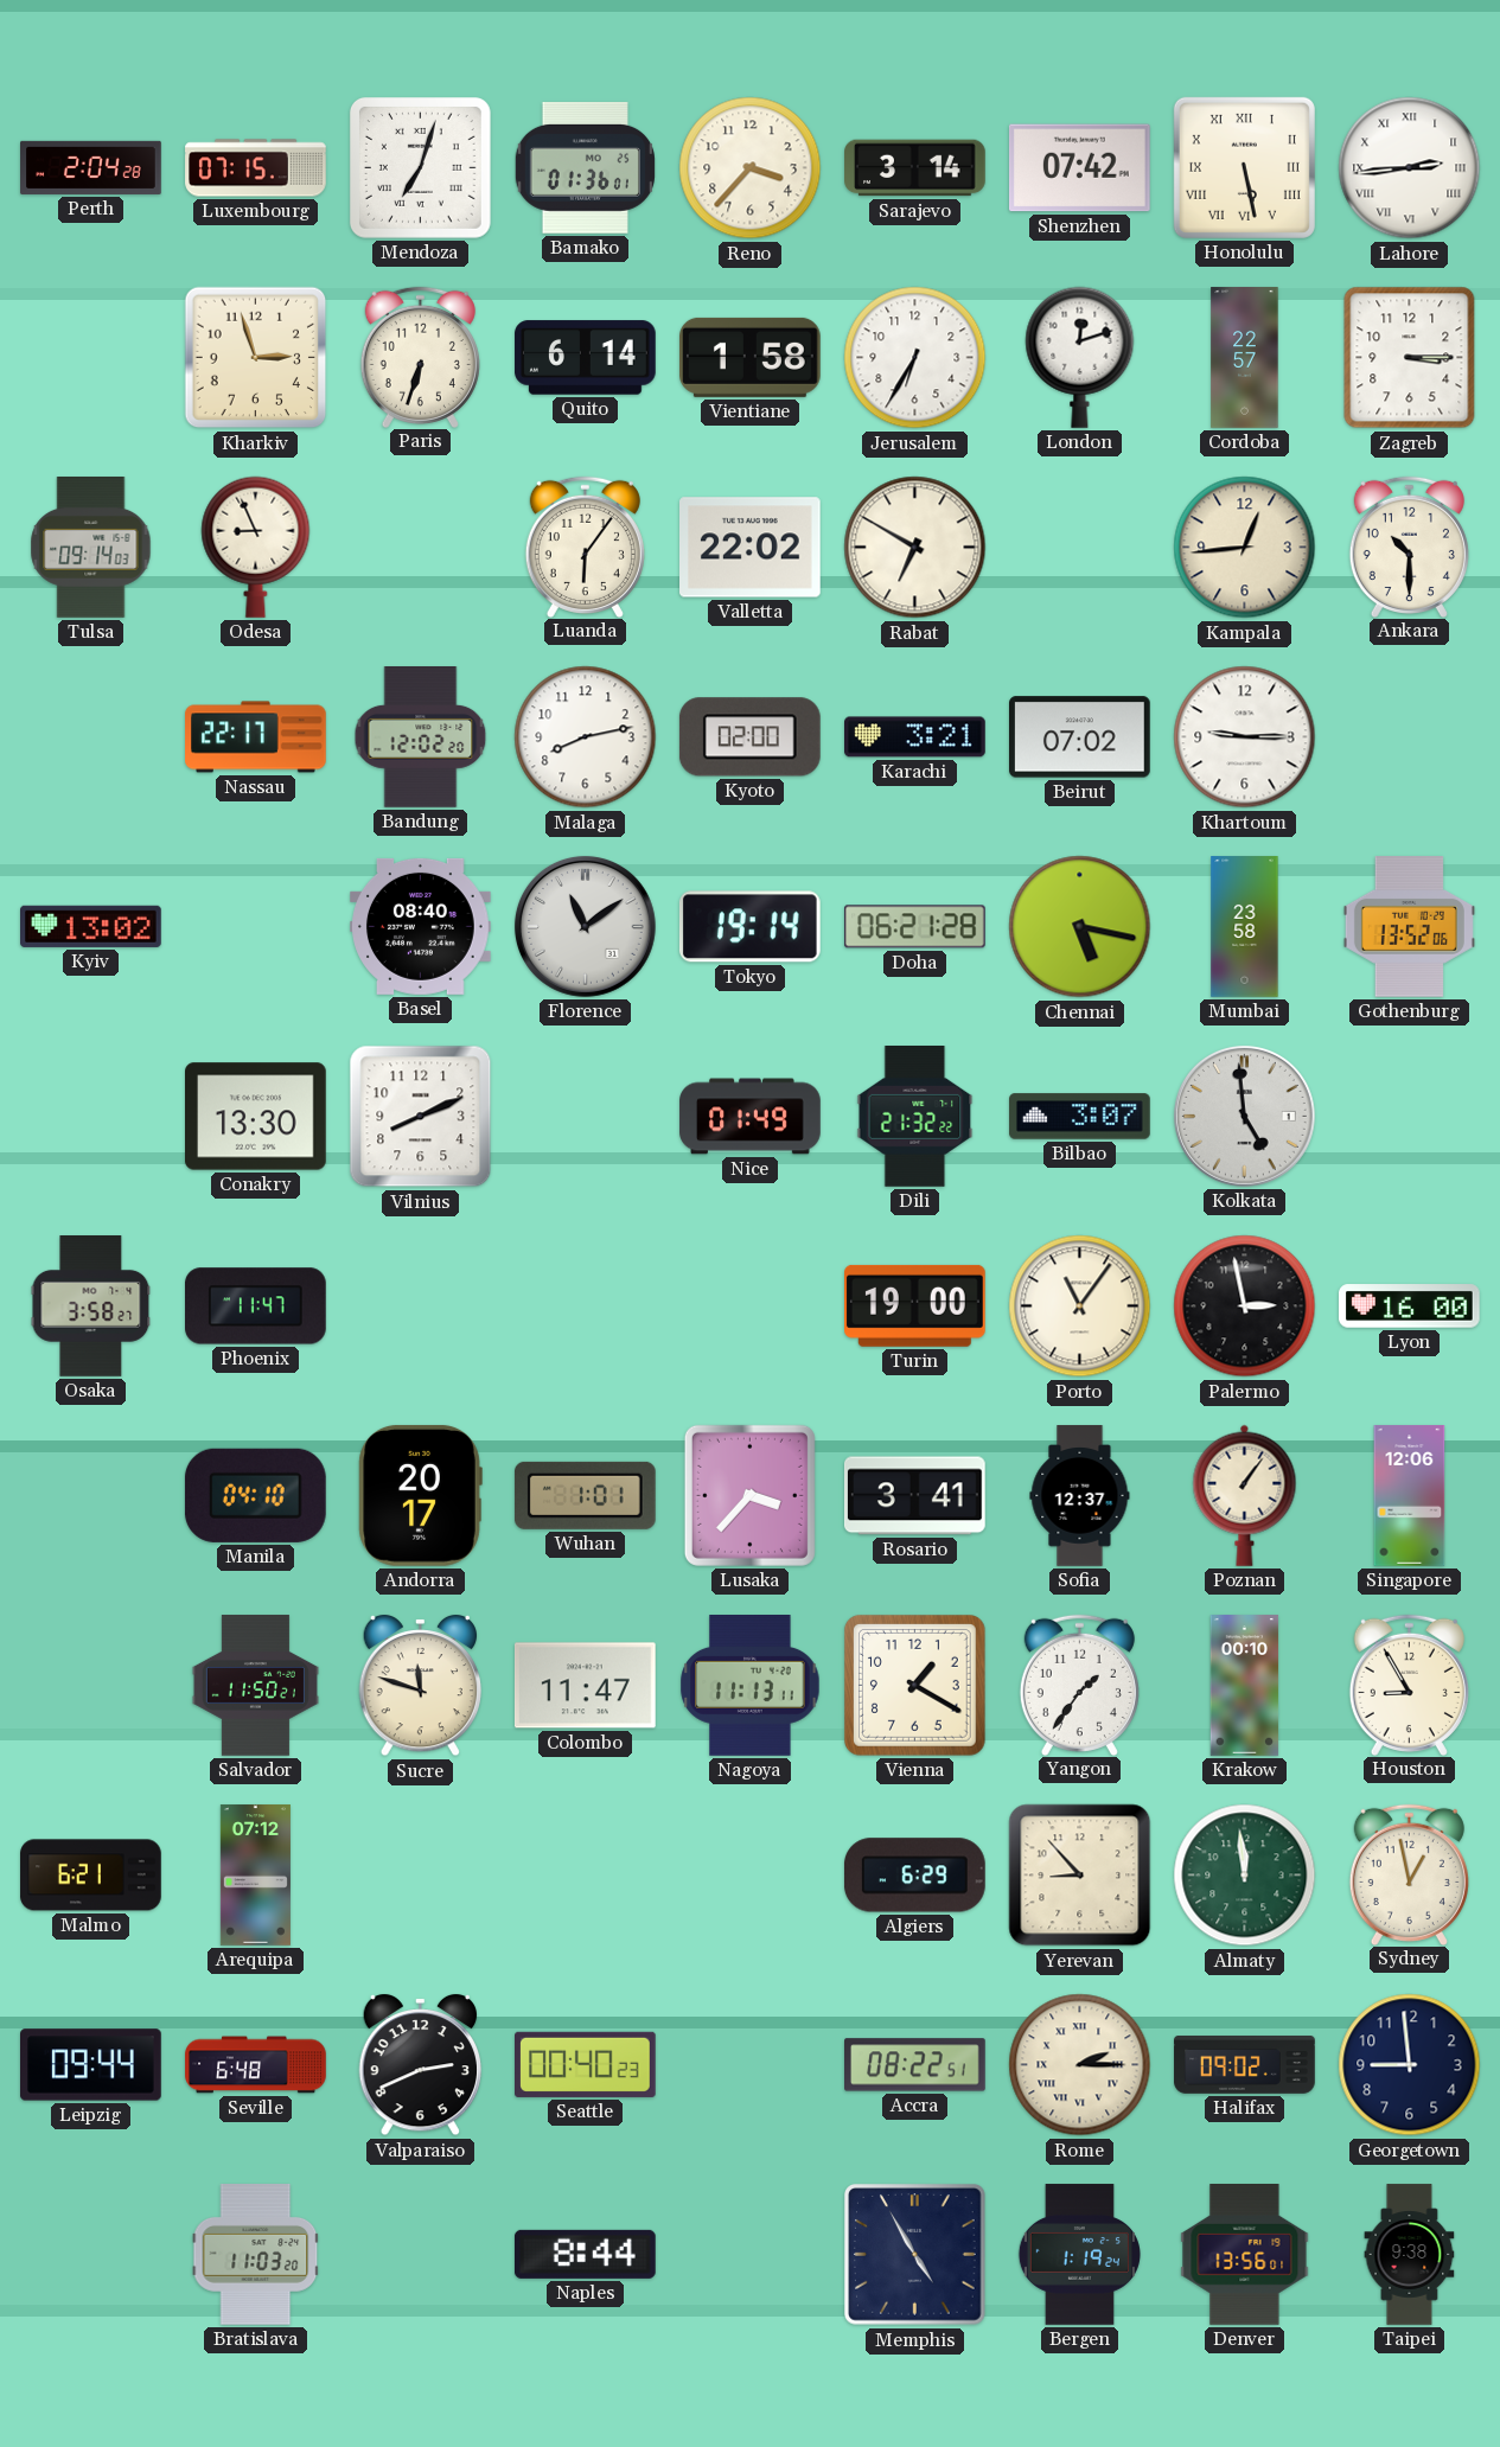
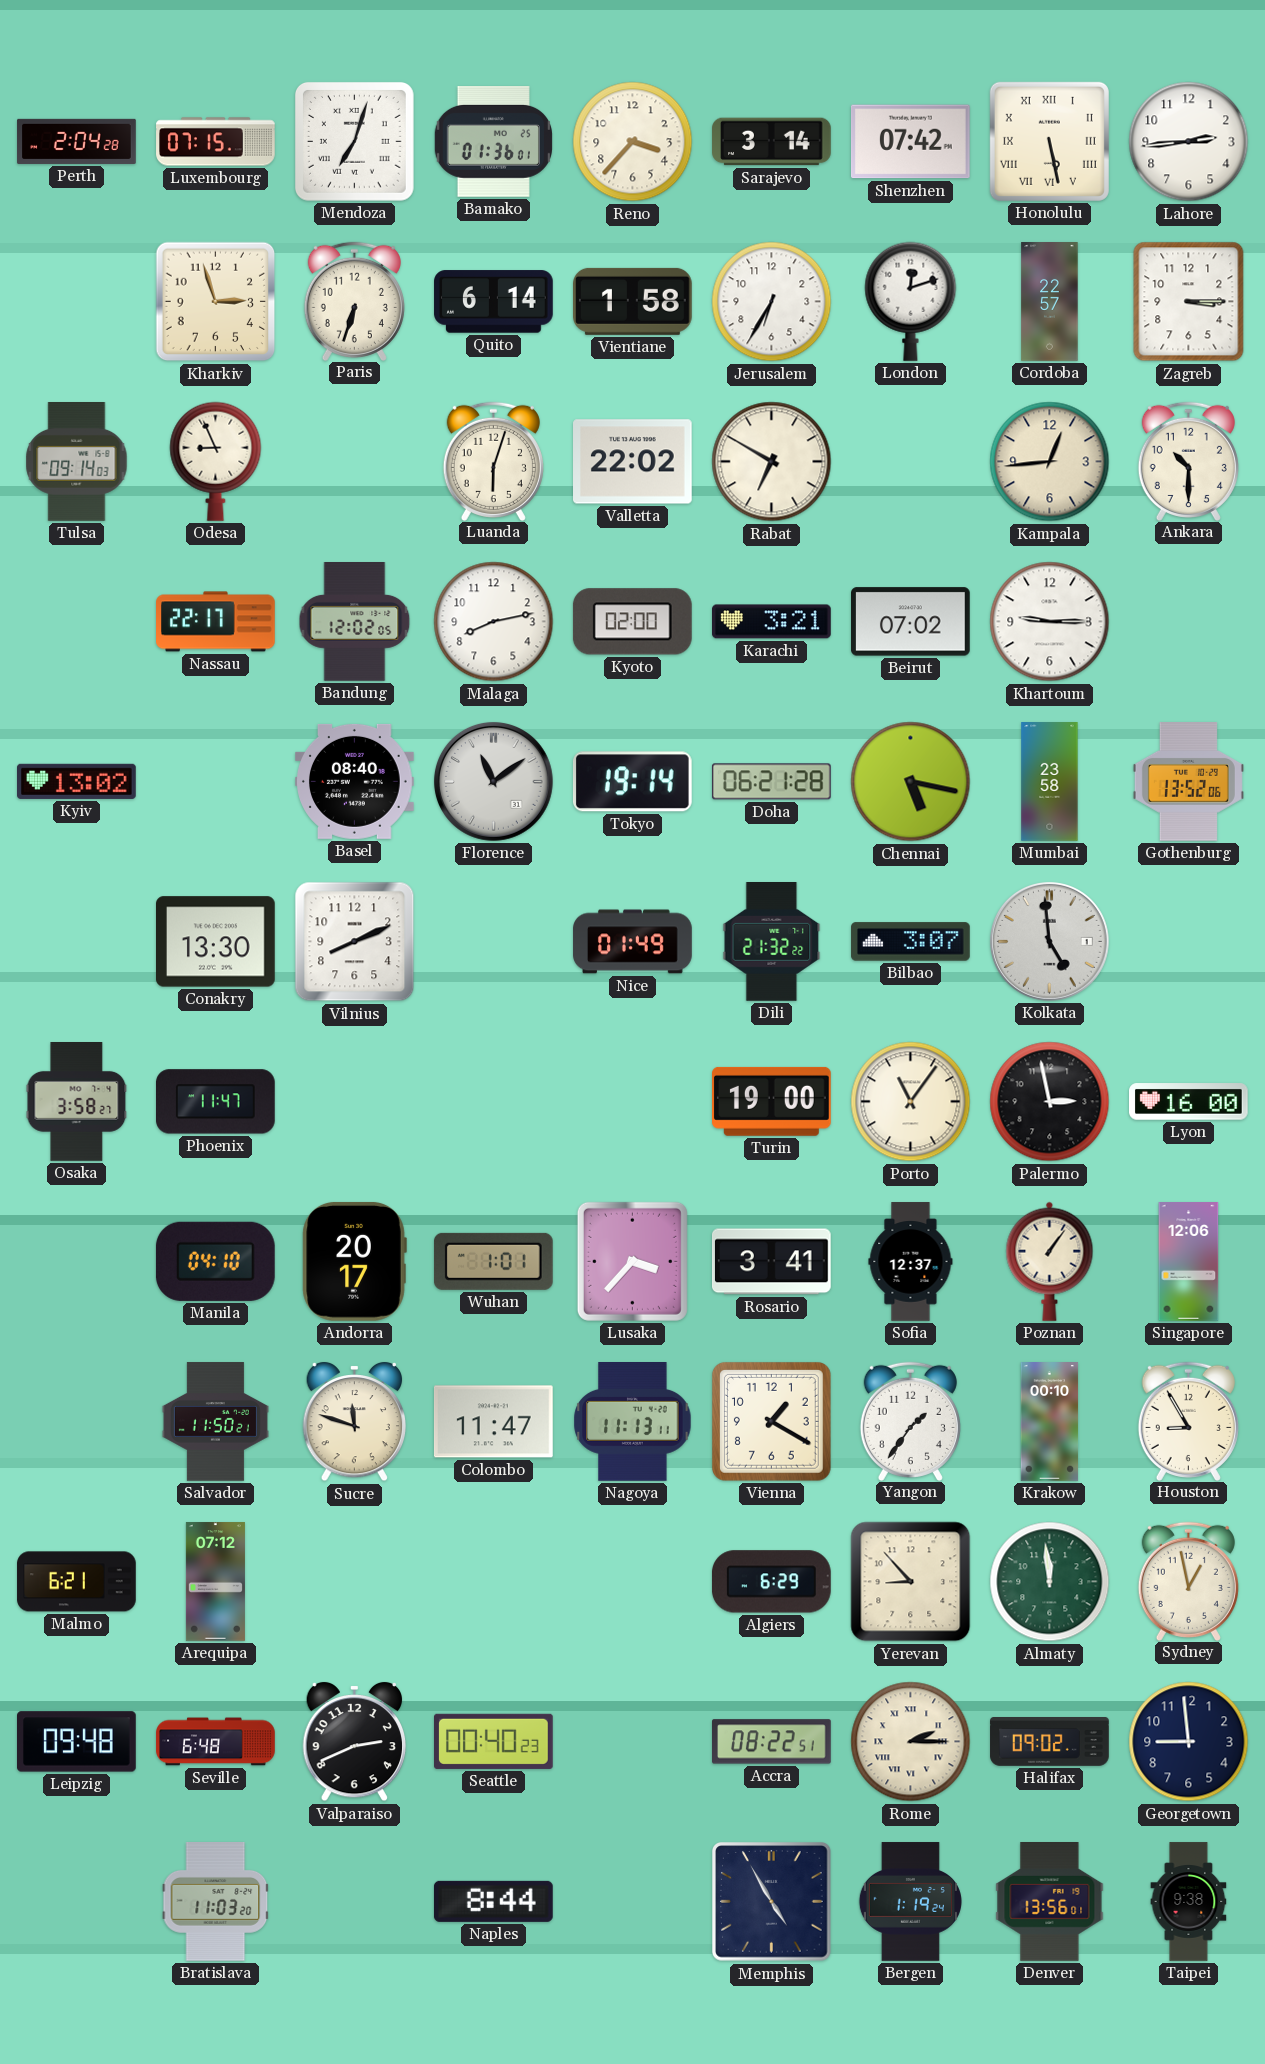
Lahore numerals: Roman -> Arabic (1189, 142)
Luanda: 6:06 -> 6:03 (493, 461)
Bandung: 12:02:20 -> 12:02:05 (355, 622)
Leipzig: 09:44 -> 09:48 (77, 1742)
